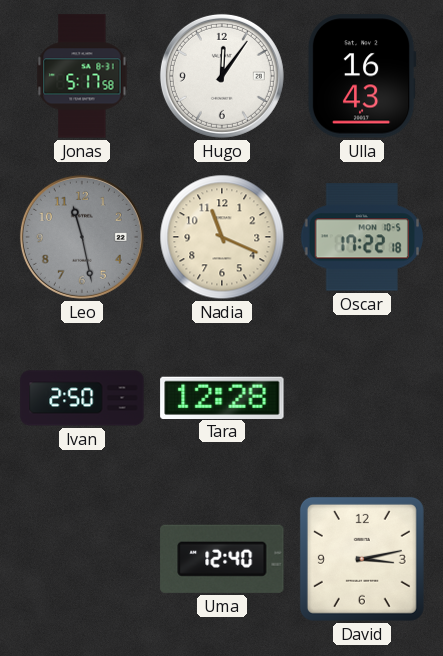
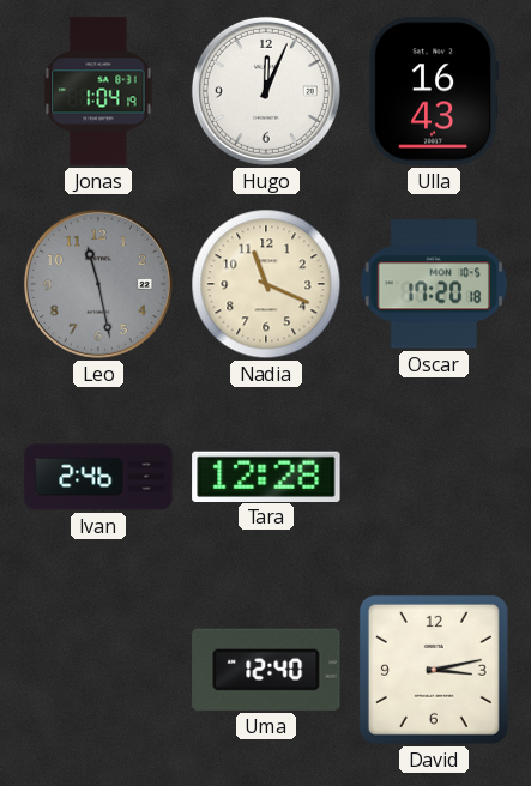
Jonas: 5:17 -> 1:04 (98, 91)
Hugo: 12:06 -> 12:04 (266, 91)
Oscar: 17:22 -> 17:20 (434, 284)
Ivan: 2:50 -> 2:46 (98, 477)
